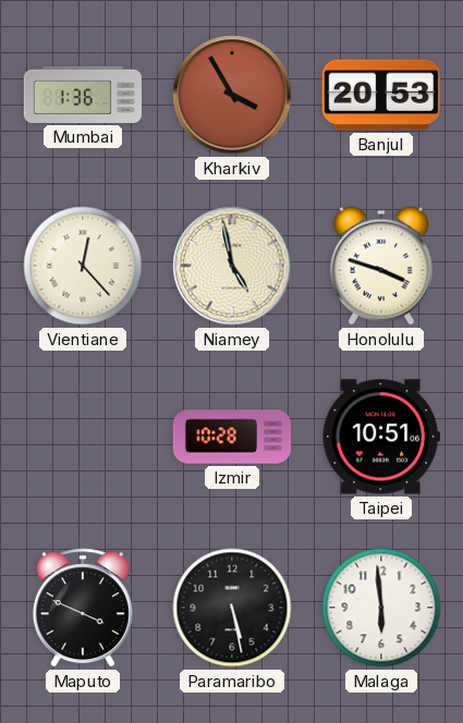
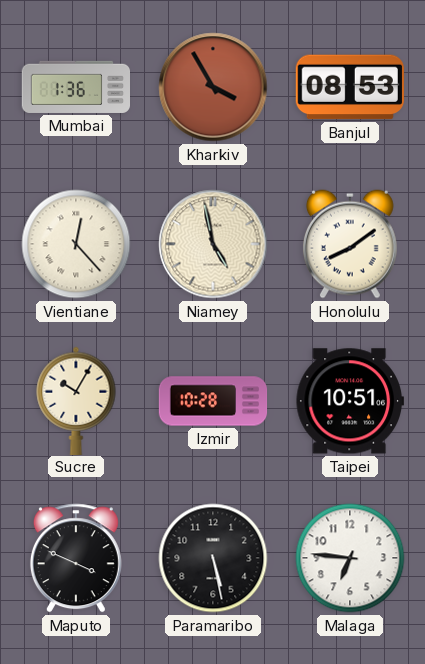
Banjul: 20:53 -> 08:53 (350, 87)
Honolulu: 3:48 -> 8:09 (350, 244)
Sucre: none -> 10:05 (76, 400)
Malaga: 5:59 -> 6:46 (350, 558)
